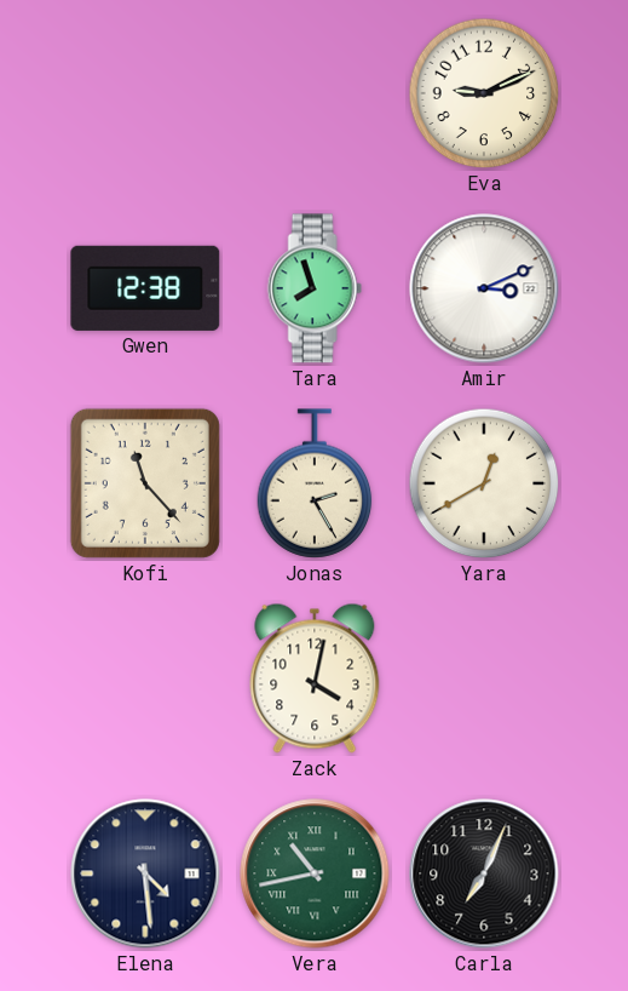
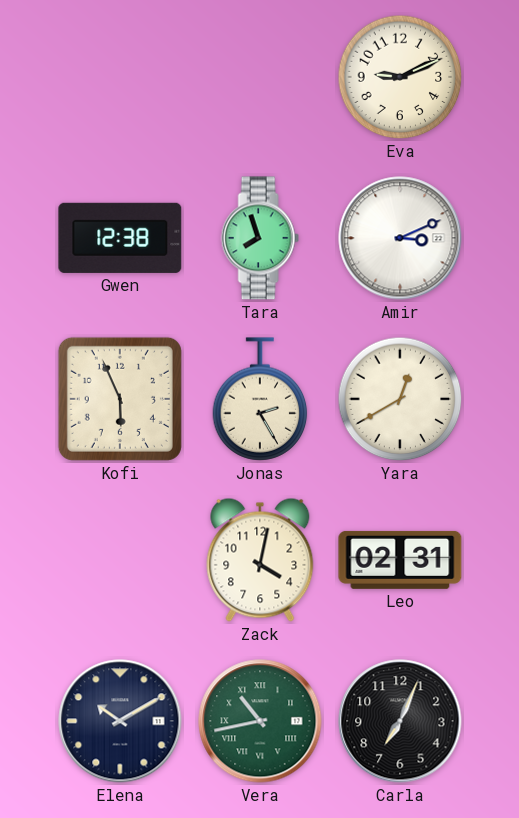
Kofi: 11:23 -> 5:56 (120, 399)
Leo: none -> 02:31 (400, 560)
Elena: 4:29 -> 10:10 (120, 721)
